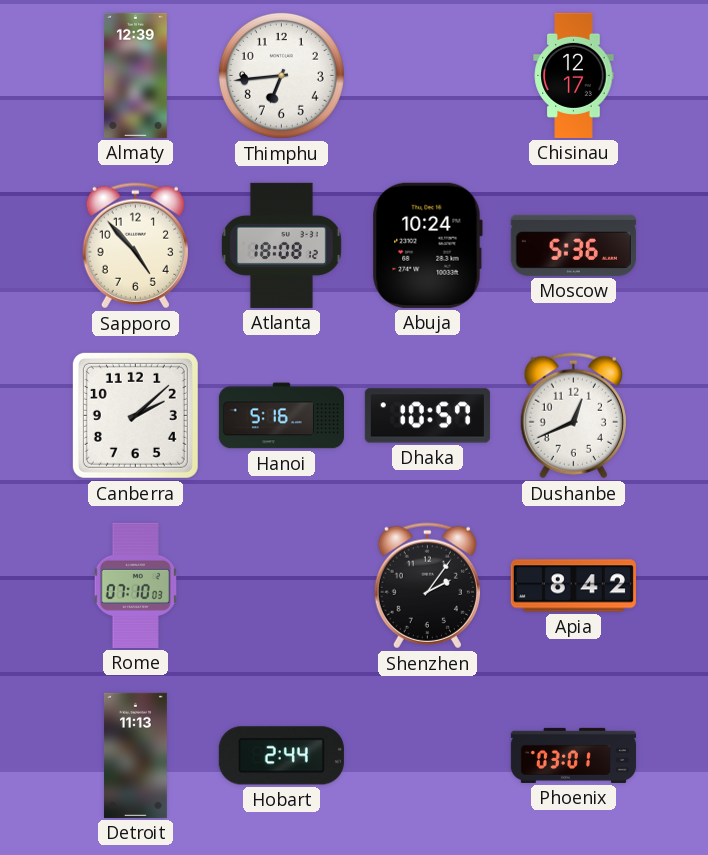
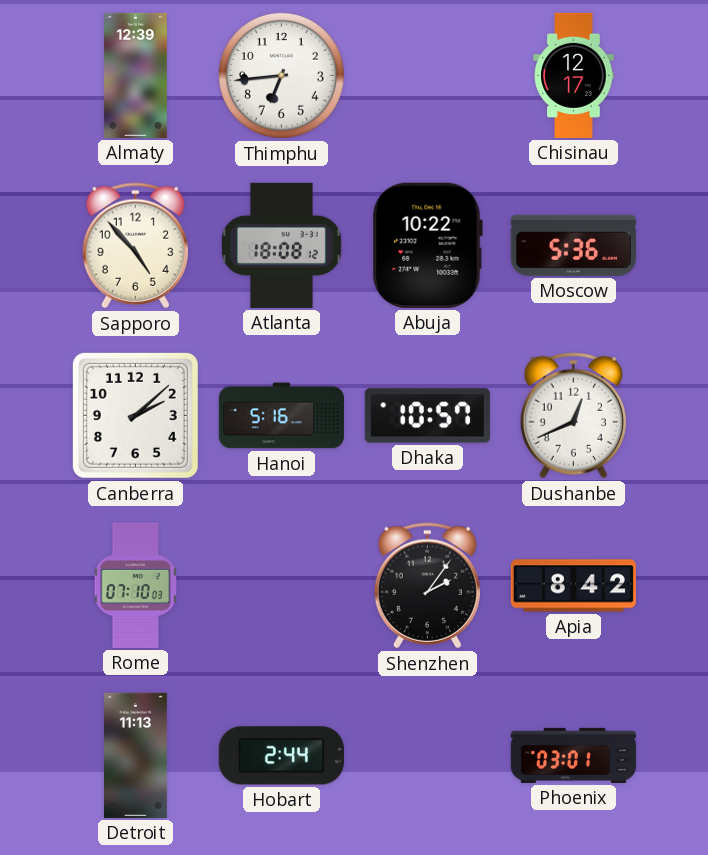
Abuja: 10:24 -> 10:22 (427, 245)
